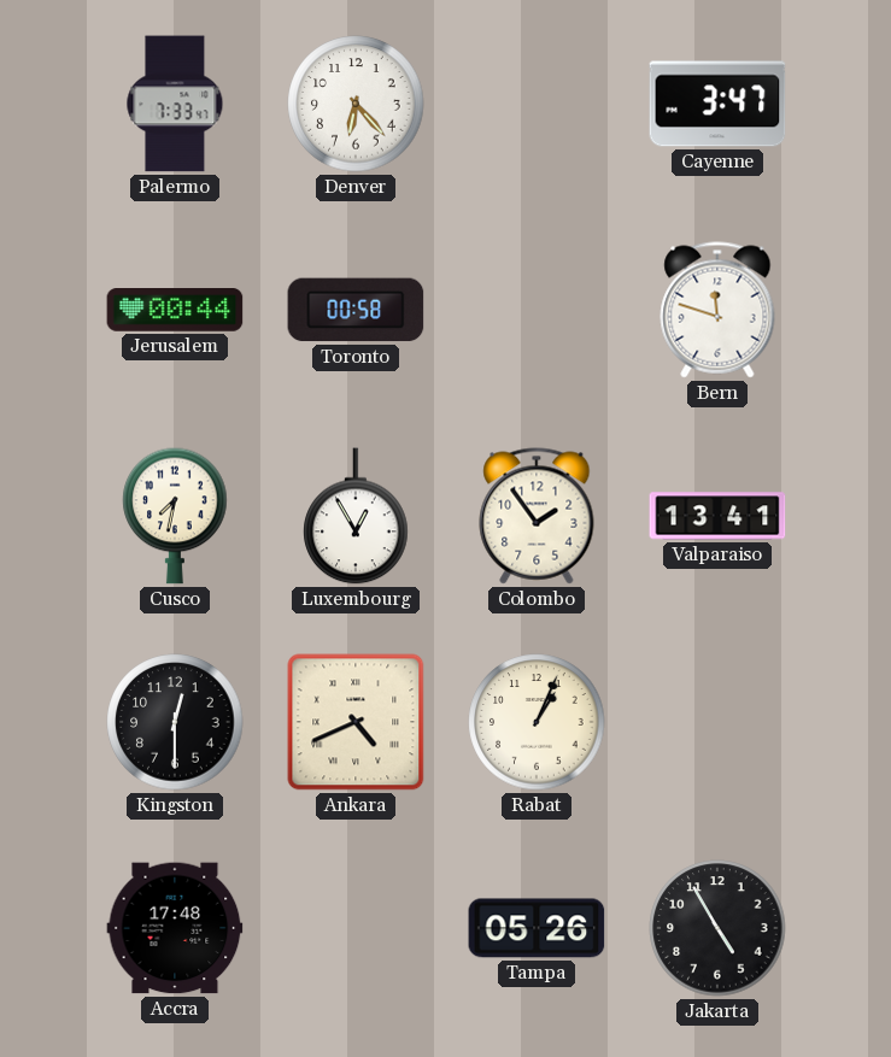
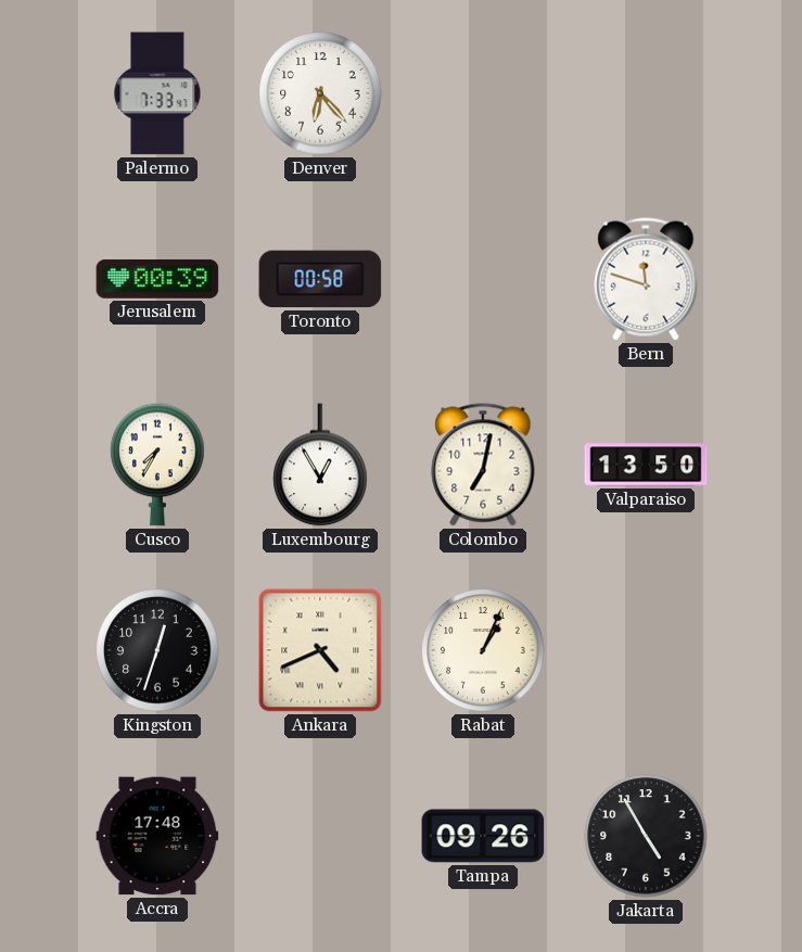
Cayenne: 3:47 -> none (717, 104)
Jerusalem: 00:44 -> 00:39 (157, 280)
Cusco: 7:32 -> 7:35 (157, 465)
Colombo: 1:54 -> 7:02 (483, 465)
Valparaiso: 13:41 -> 13:50 (646, 465)
Kingston: 12:30 -> 12:33 (157, 650)
Tampa: 05:26 -> 09:26 (483, 836)
